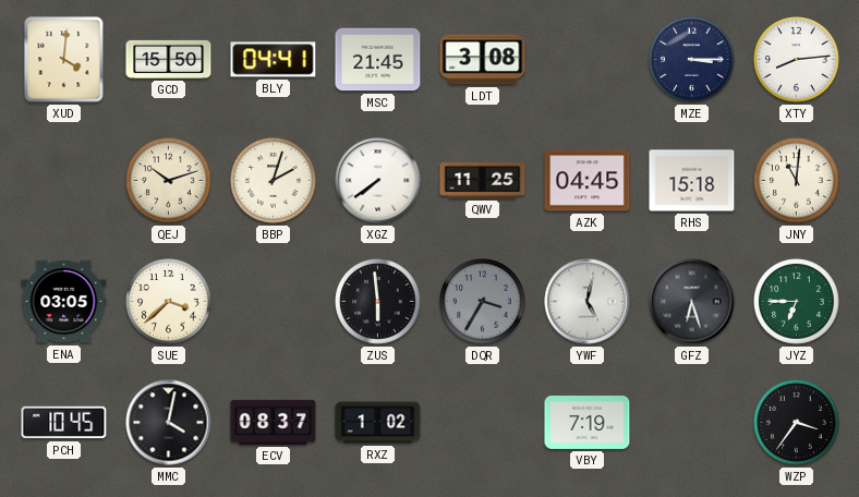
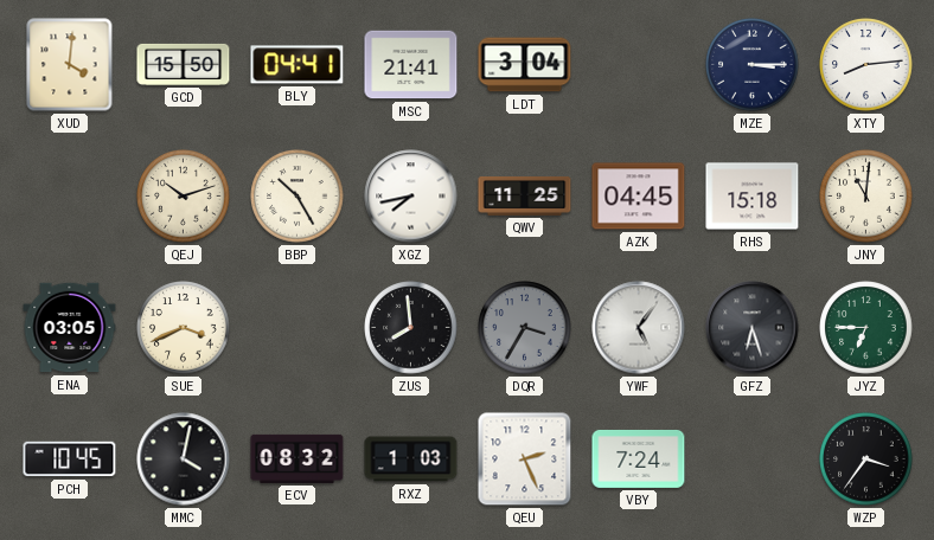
MSC: 21:45 -> 21:41 (411, 65)
LDT: 3:08 -> 3:04 (525, 65)
BBP: 2:03 -> 10:25 (298, 197)
XGZ: 7:39 -> 7:43 (411, 197)
SUE: 3:38 -> 3:41 (184, 328)
ZUS: 5:59 -> 7:59 (411, 328)
YWF: 5:02 -> 5:06 (639, 328)
ECV: 08:37 -> 08:32 (298, 458)
RXZ: 1:02 -> 1:03 (411, 459)
QEU: none -> 2:26 (525, 459)
VBY: 7:19 -> 7:24 (639, 458)
